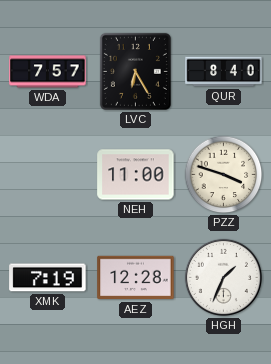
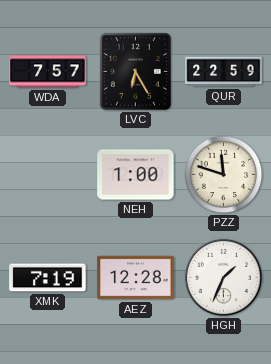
QUR: 8:40 -> 22:59 (224, 72)
NEH: 11:00 -> 1:00 (136, 175)
PZZ: 3:48 -> 11:48 (224, 175)
